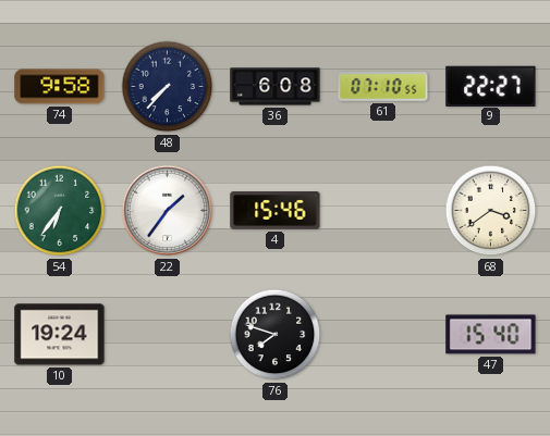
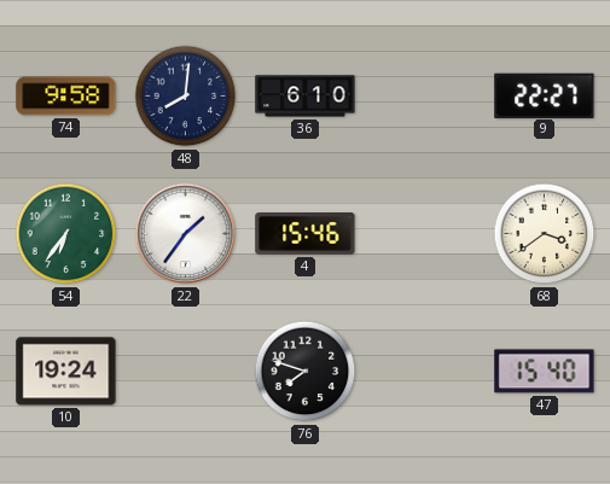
48: 7:37 -> 8:01 (186, 97)
36: 6:08 -> 6:10 (306, 97)
61: 07:10 -> none (383, 87)
